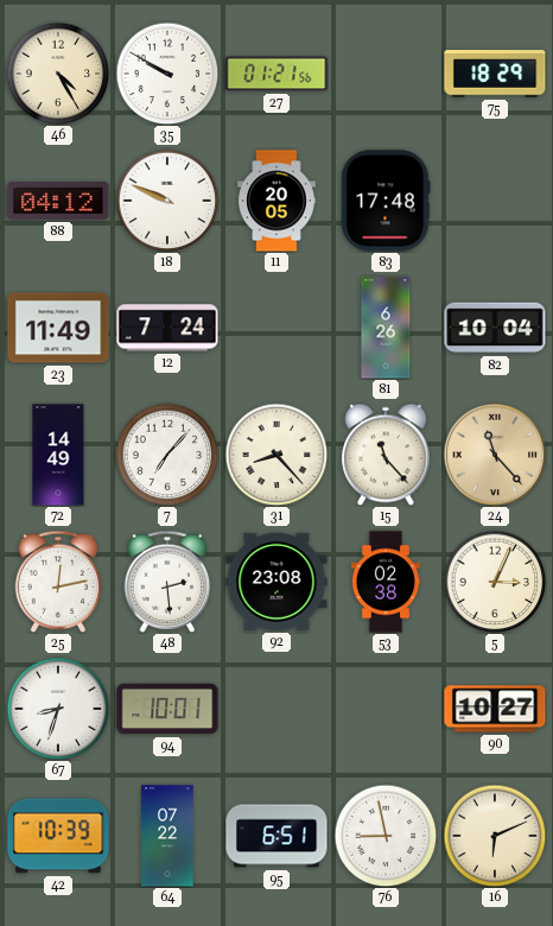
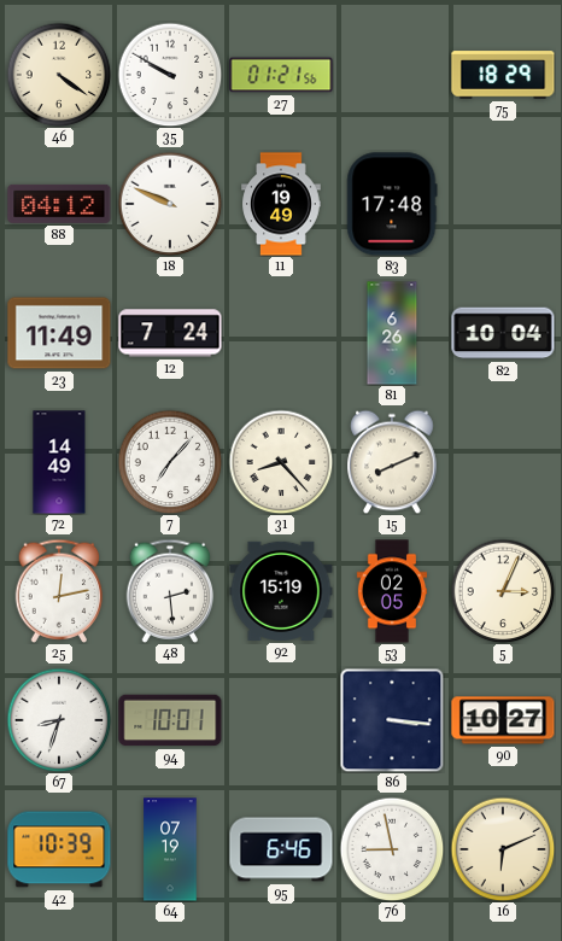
46: 4:25 -> 4:21 (59, 75)
11: 20:05 -> 19:49 (281, 204)
15: 11:23 -> 8:11 (392, 462)
24: 11:23 -> none (495, 455)
92: 23:08 -> 15:19 (281, 591)
53: 02:38 -> 02:05 (392, 591)
86: none -> 3:16 (392, 720)
64: 07:22 -> 07:19 (170, 849)
95: 6:51 -> 6:46 (281, 849)
